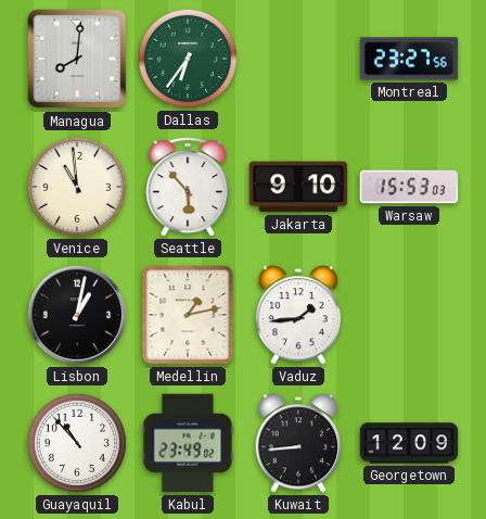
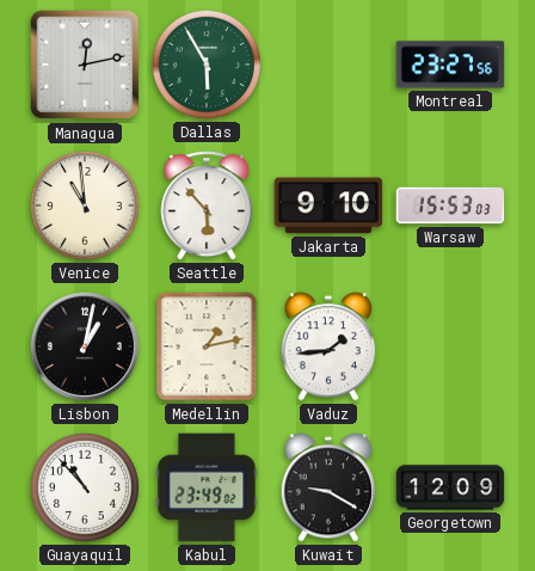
Managua: 8:01 -> 12:13 (85, 65)
Dallas: 6:36 -> 5:55 (207, 65)
Kuwait: 8:44 -> 9:20 (327, 487)
